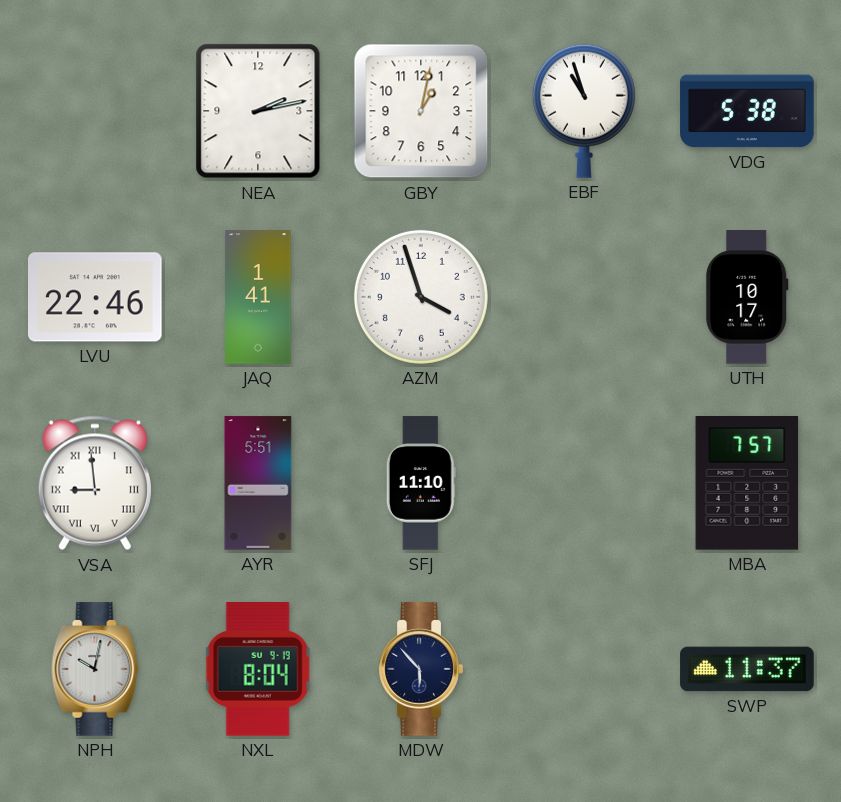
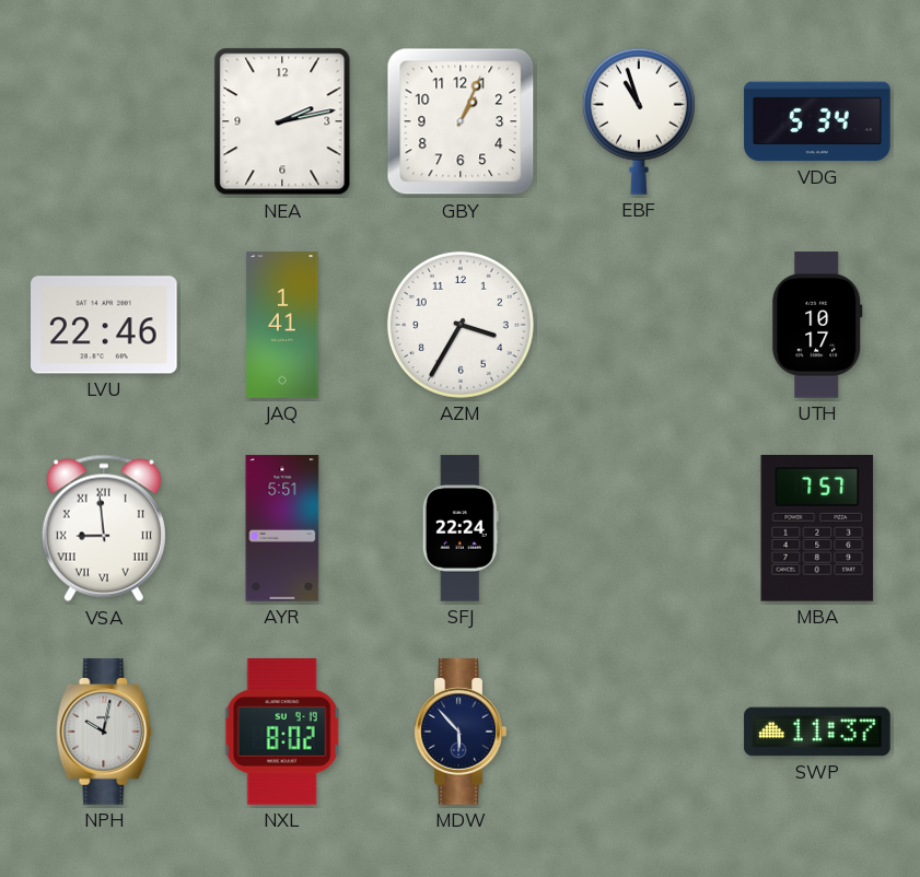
GBY: 1:02 -> 1:04 (461, 121)
VDG: 5:38 -> 5:34 (817, 121)
AZM: 3:57 -> 3:35 (461, 325)
SFJ: 11:10 -> 22:24 (461, 528)
NXL: 8:04 -> 8:02 (282, 733)
